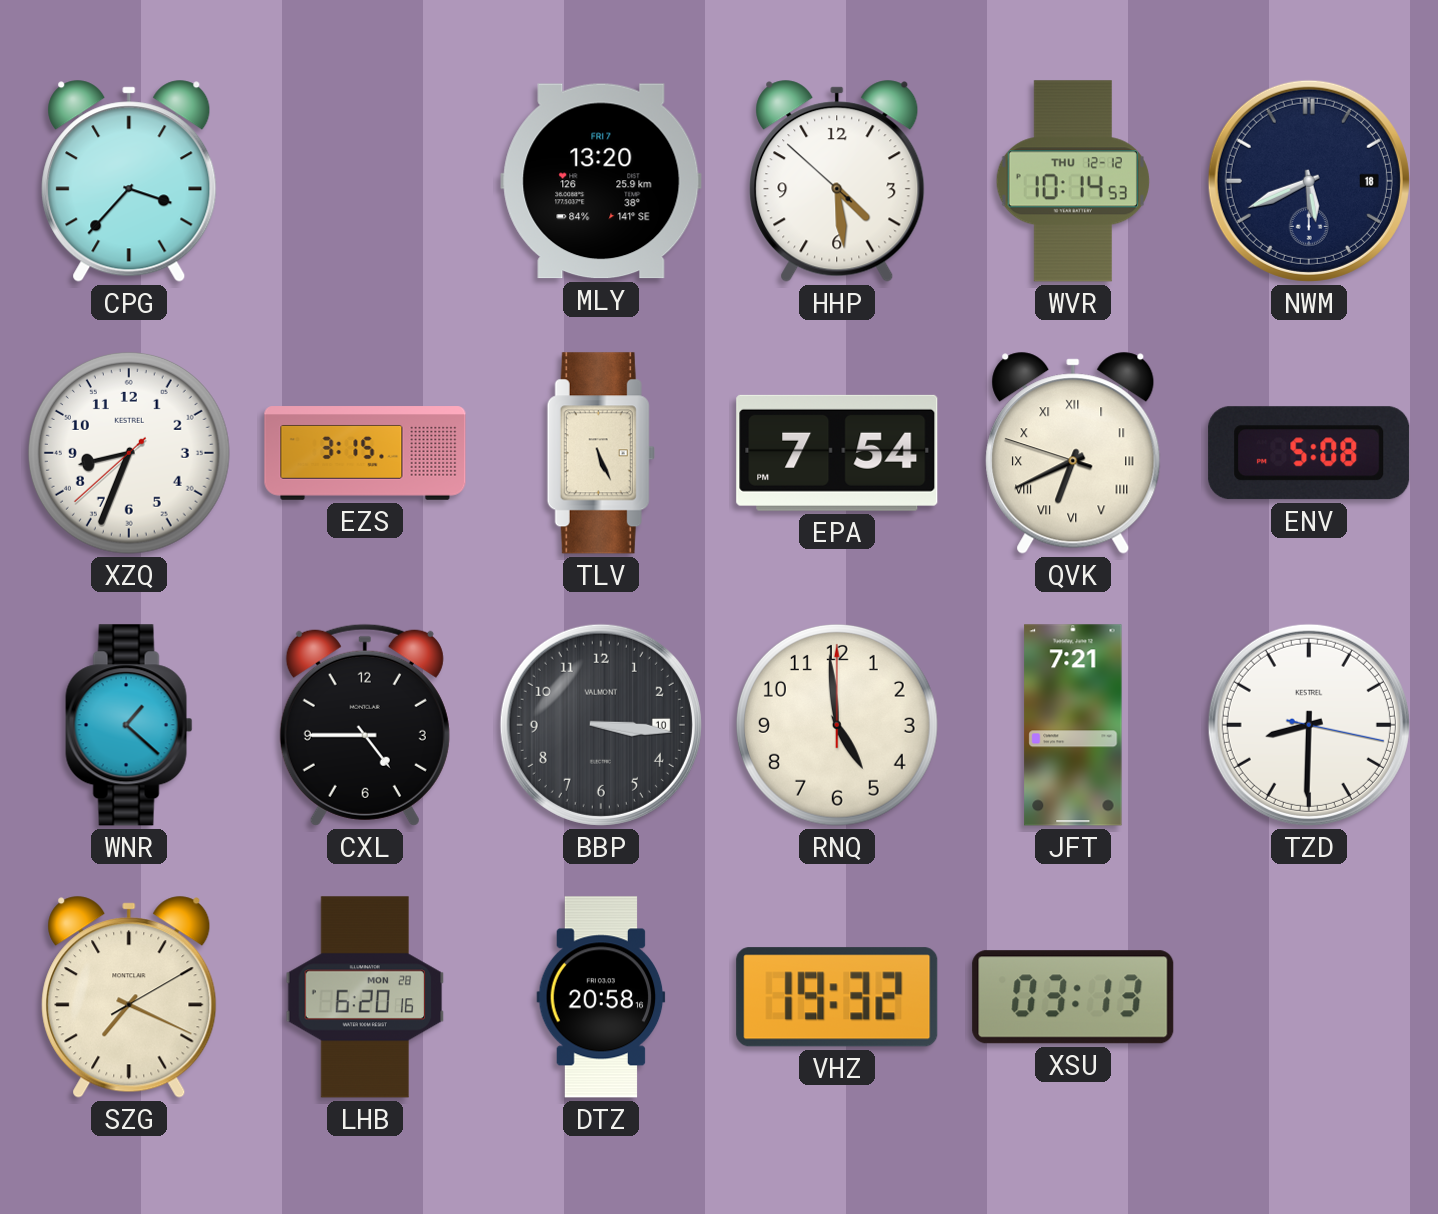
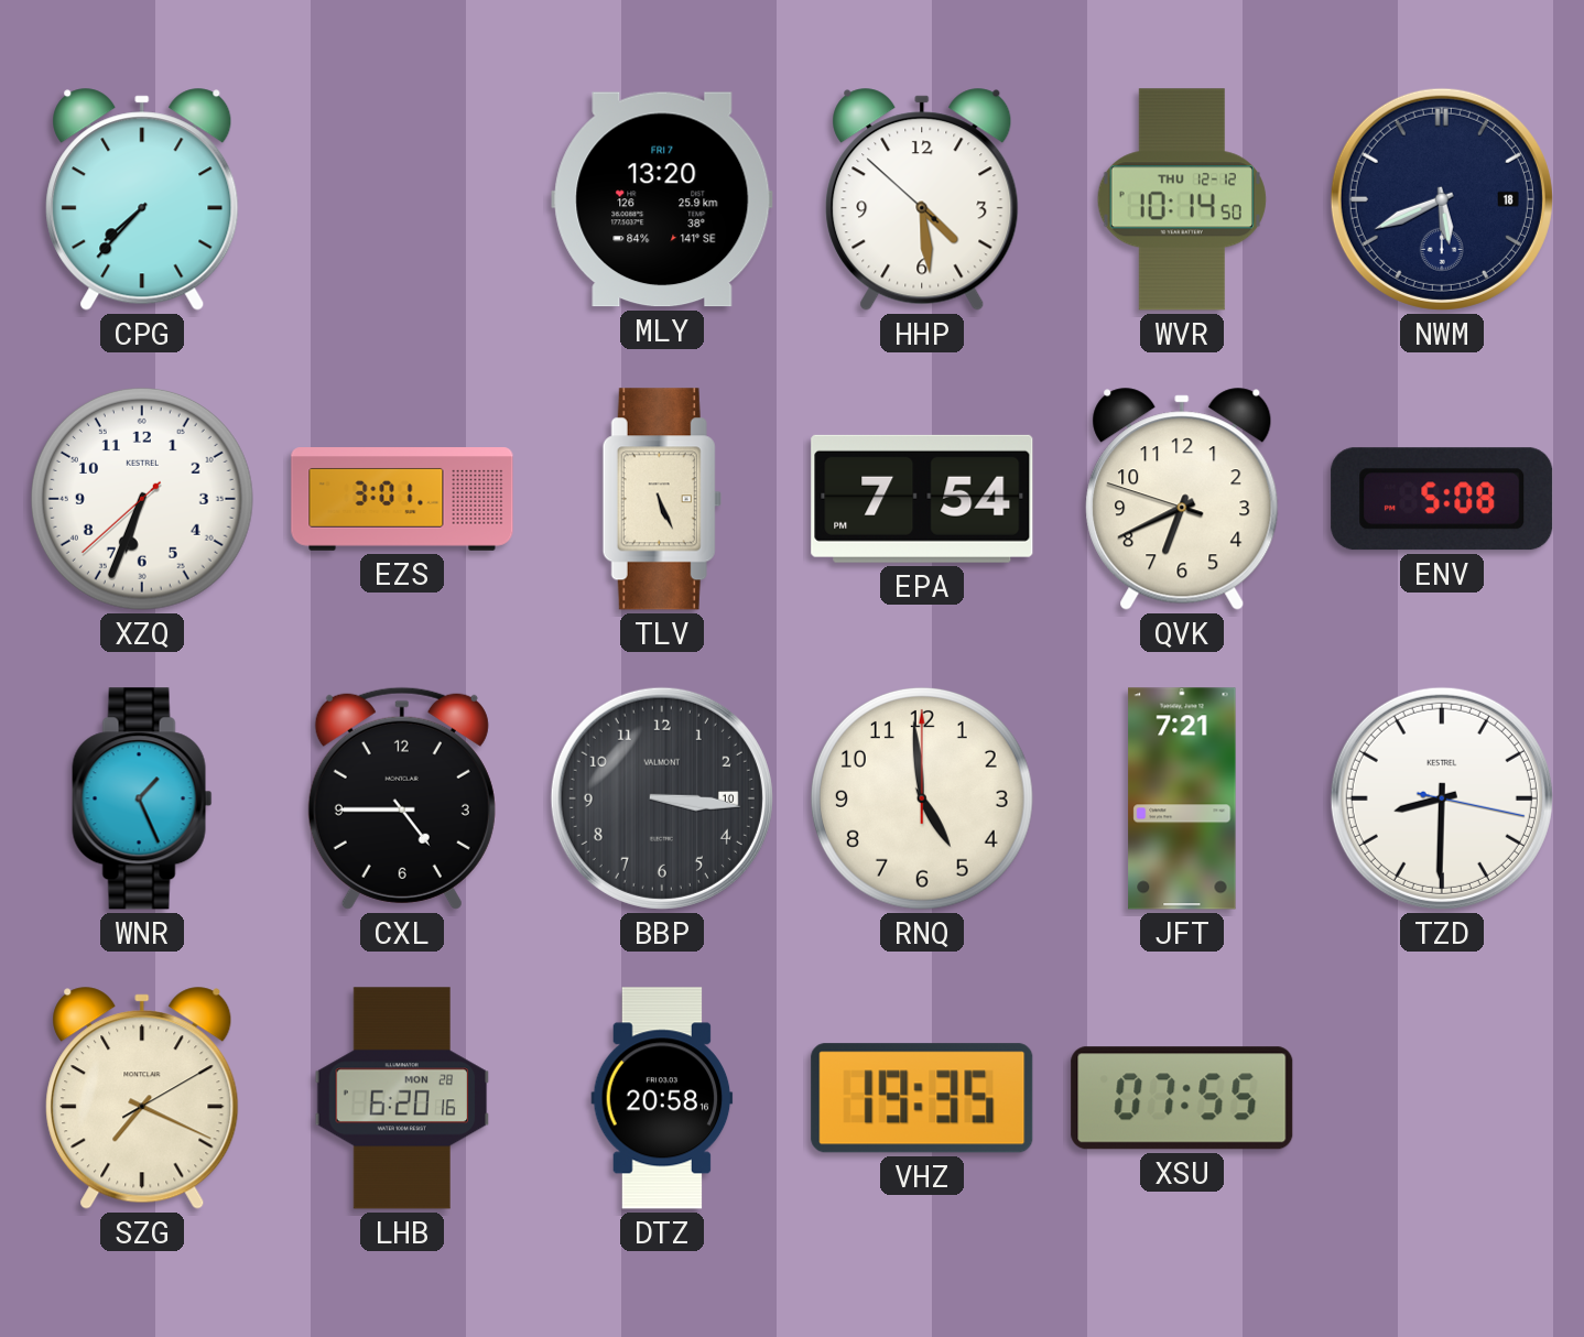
CPG: 3:37 -> 7:37 (142, 199)
WVR: 10:14:53 -> 10:14:50 (1182, 199)
XZQ: 8:33 -> 6:33 (142, 499)
EZS: 3:15 -> 3:01 (402, 499)
QVK numerals: Roman -> Arabic (1182, 499)
WNR: 1:22 -> 1:26 (142, 798)
VHZ: 19:32 -> 19:35 (922, 1098)
XSU: 03:13 -> 07:55 (1182, 1098)
